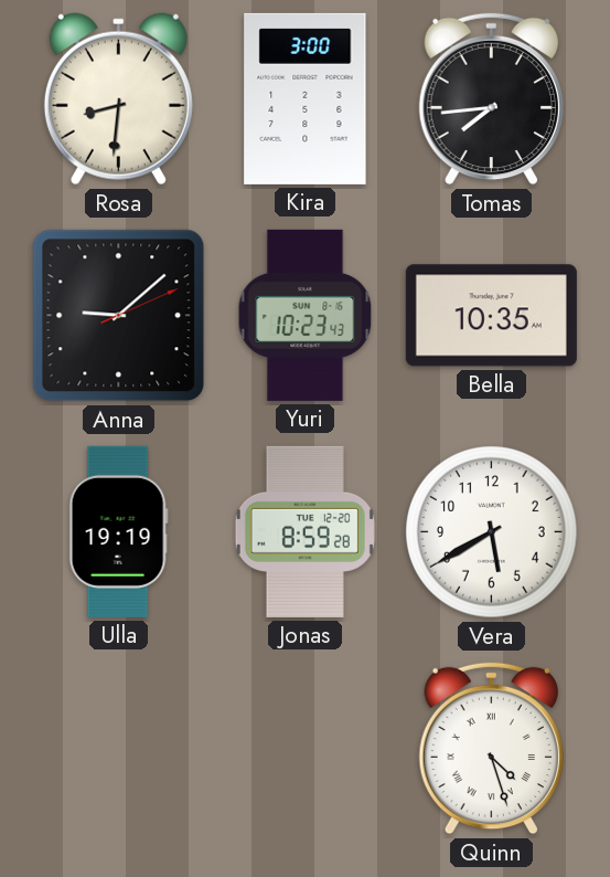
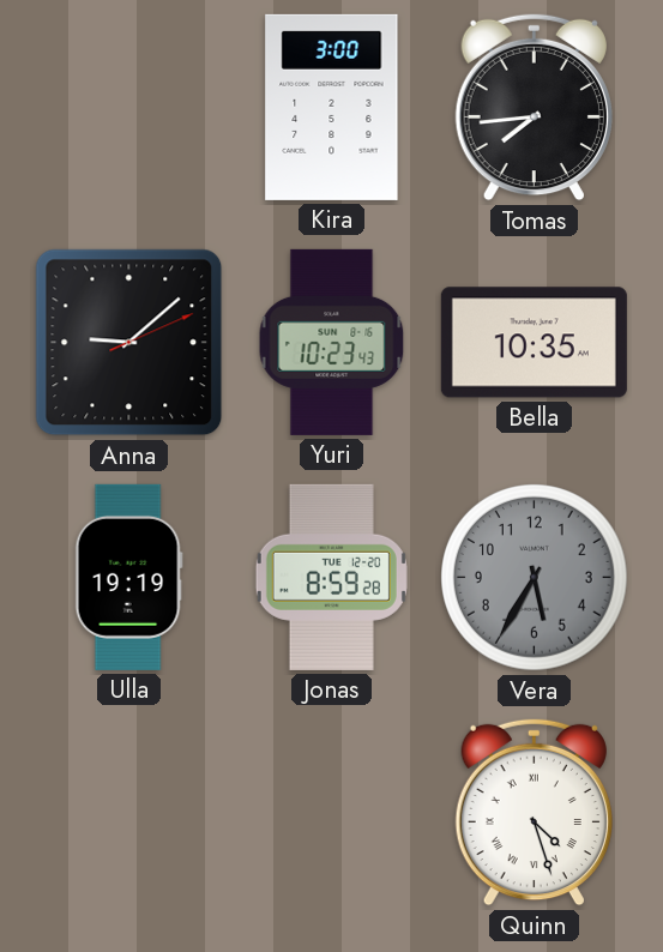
Rosa: 8:31 -> none (118, 99)
Vera: 5:40 -> 5:35 (535, 578)
Vera dial: white -> grey (535, 578)
